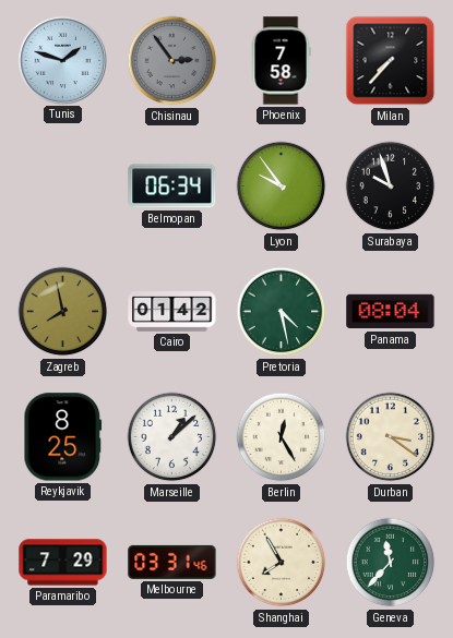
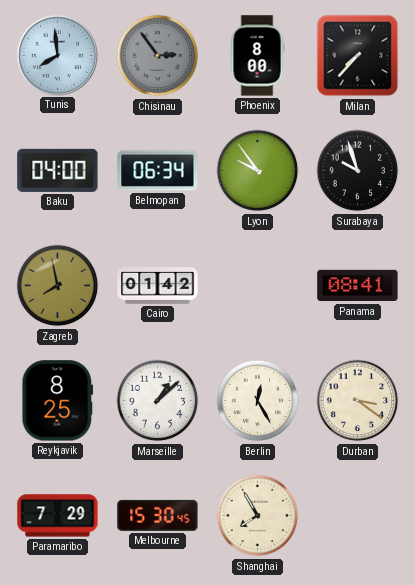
Tunis: 1:48 -> 7:59 (57, 55)
Phoenix: 7:58 -> 8:00 (257, 56)
Baku: none -> 04:00 (58, 170)
Pretoria: 4:28 -> none (282, 312)
Panama: 08:04 -> 08:41 (358, 286)
Melbourne: 03:31 -> 15:30 (158, 515)
Geneva: 11:37 -> none (391, 563)
